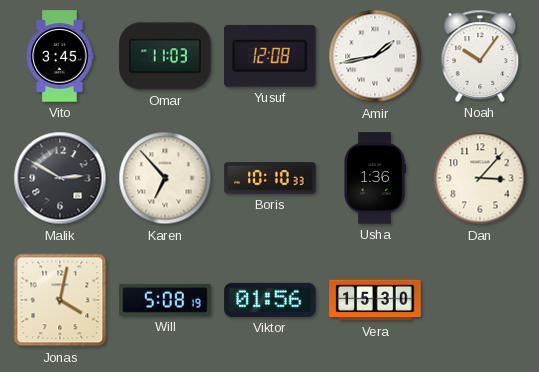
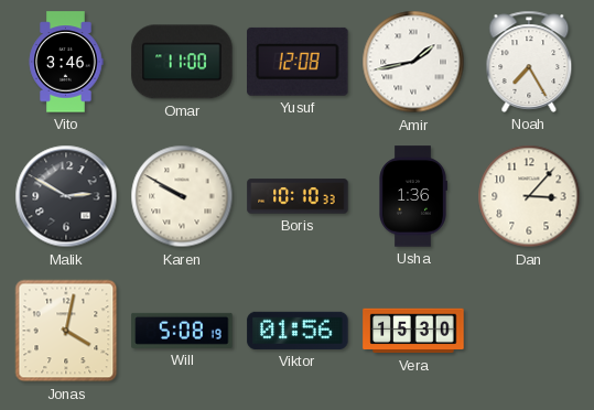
Vito: 3:45 -> 3:46 (66, 62)
Omar: 11:03 -> 11:00 (182, 62)
Noah: 10:06 -> 7:25 (529, 62)
Karen: 6:53 -> 9:50 (182, 196)
